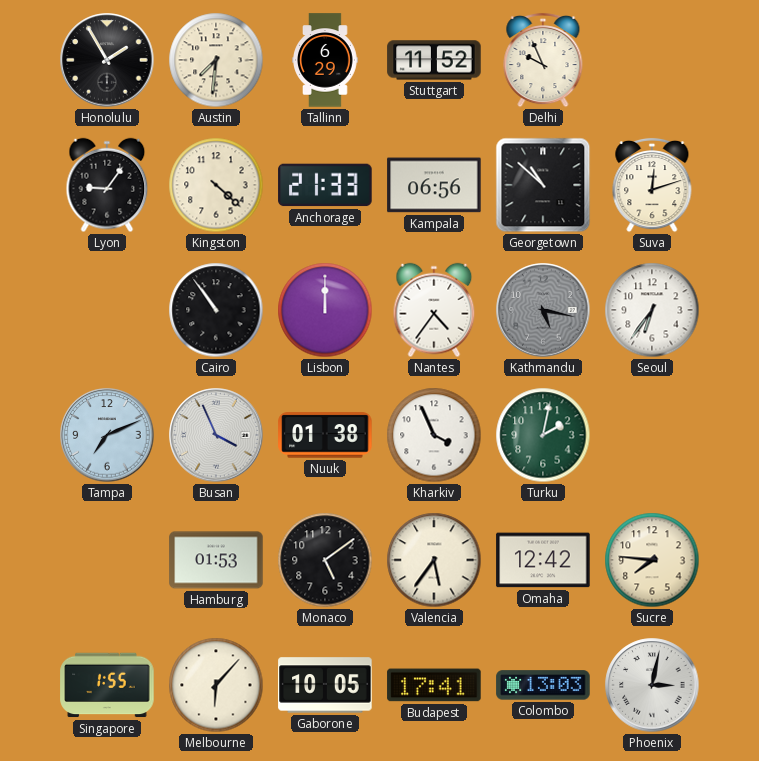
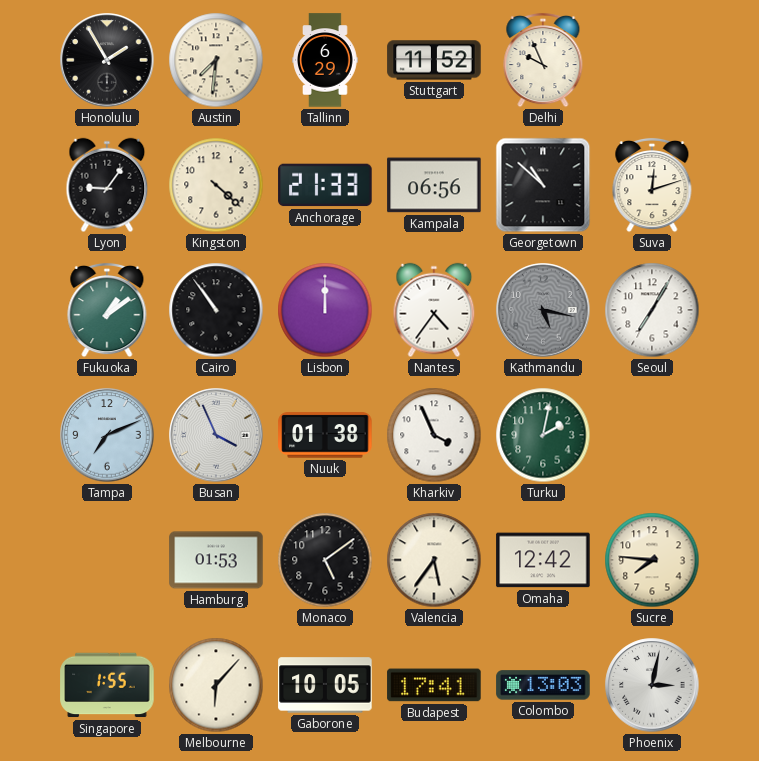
Fukuoka: none -> 1:09 (107, 310)
Seoul: 6:36 -> 7:05 (652, 310)
